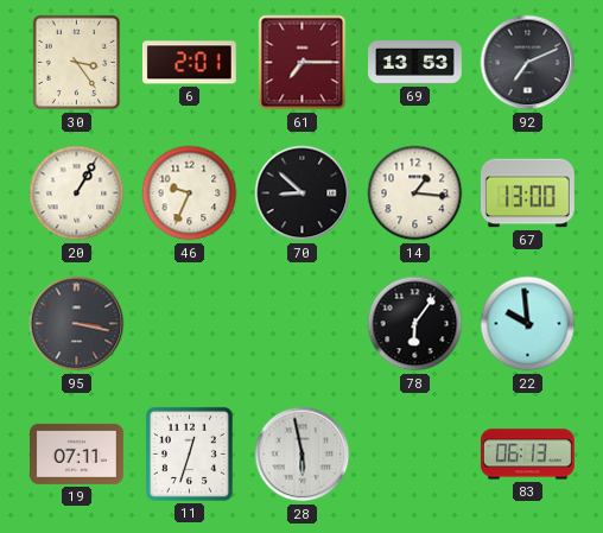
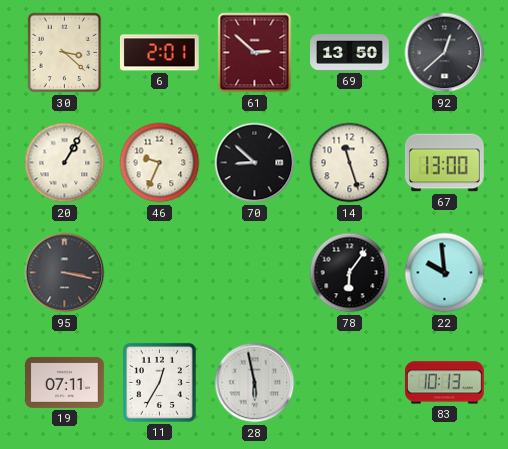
30: 3:24 -> 3:22 (65, 53)
61: 7:15 -> 2:52 (255, 53)
69: 13:53 -> 13:50 (350, 53)
92: 7:11 -> 12:38 (445, 53)
14: 1:16 -> 11:27 (350, 163)
11: 12:33 -> 12:35 (159, 382)
83: 06:13 -> 10:13 (445, 383)
